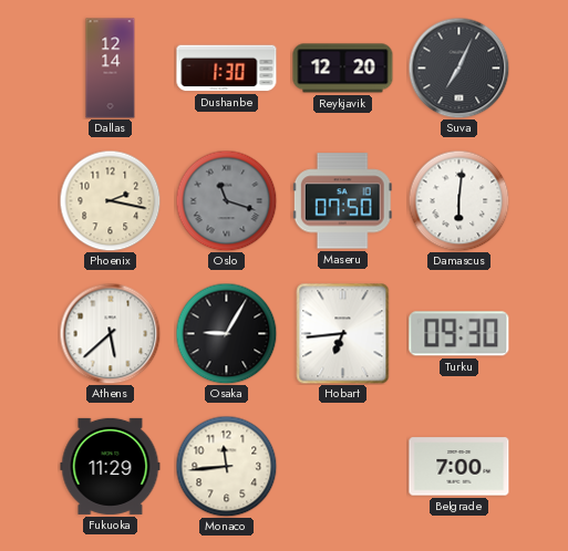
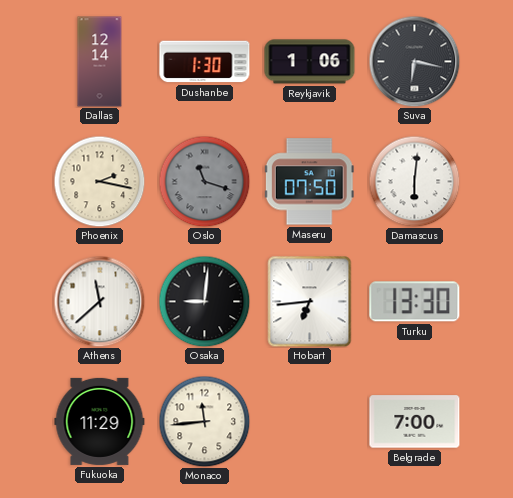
Reykjavik: 12:20 -> 1:06 (310, 62)
Suva: 7:04 -> 6:17 (414, 61)
Athens: 5:38 -> 11:38 (99, 301)
Osaka: 9:05 -> 9:01 (204, 301)
Turku: 09:30 -> 13:30 (415, 302)
